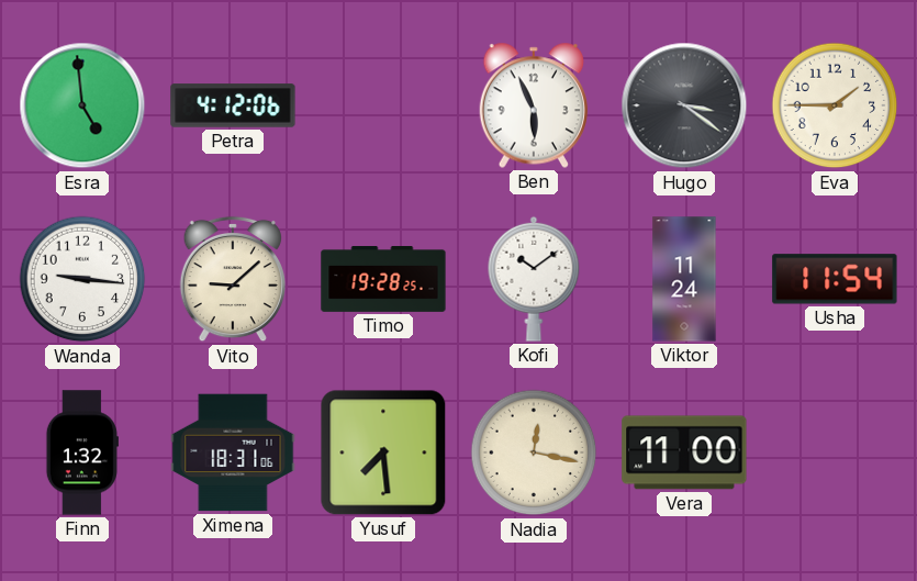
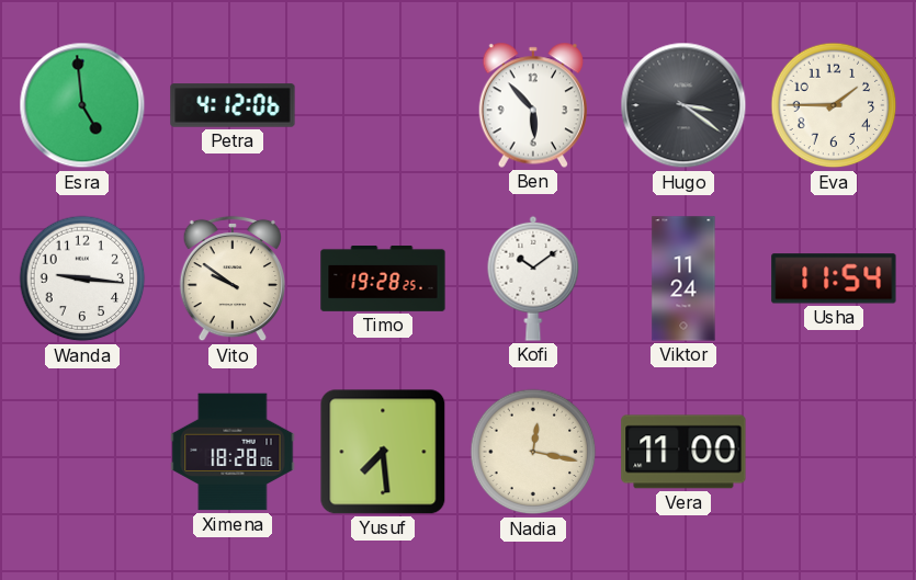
Ben: 5:56 -> 5:53 (532, 105)
Vito: 9:08 -> 9:51 (231, 278)
Finn: 1:32 -> none (82, 452)
Ximena: 18:31 -> 18:28 (233, 452)
